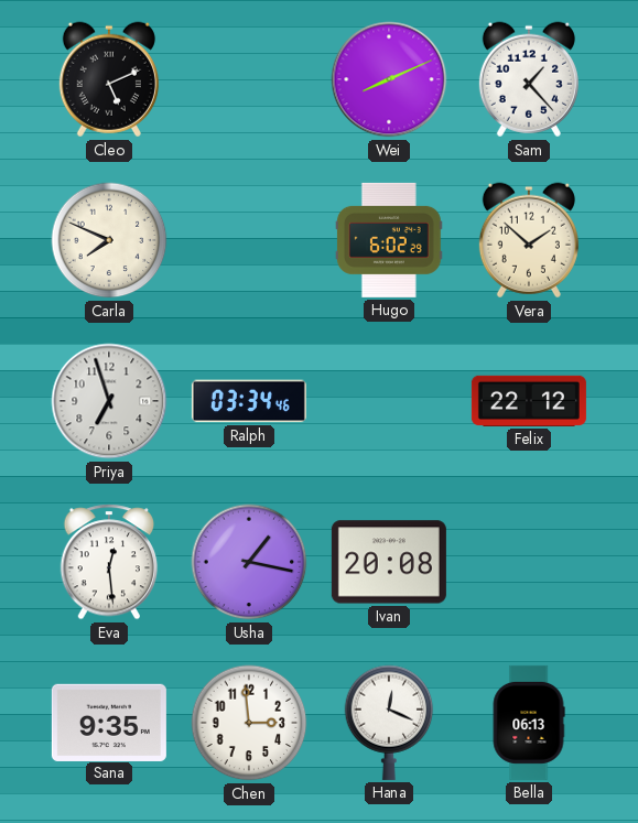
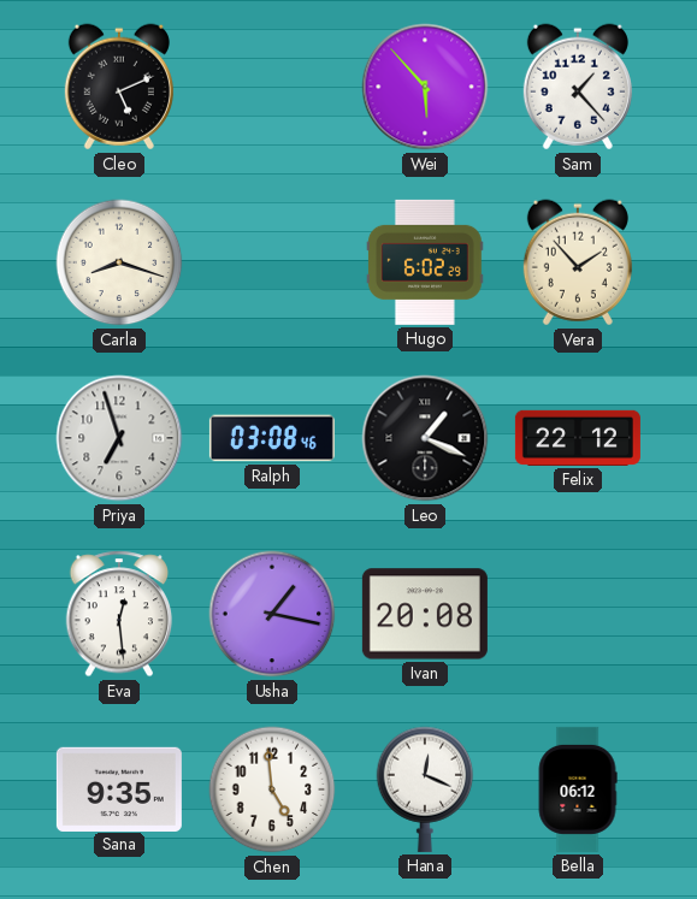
Wei: 8:11 -> 5:53 (425, 87)
Carla: 7:49 -> 8:18 (119, 262)
Vera: 1:52 -> 1:53 (578, 262)
Ralph: 03:34 -> 03:08 (272, 438)
Leo: none -> 1:19 (425, 438)
Chen: 2:59 -> 4:59 (272, 789)
Bella: 06:13 -> 06:12 (578, 789)
